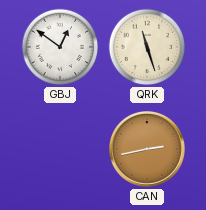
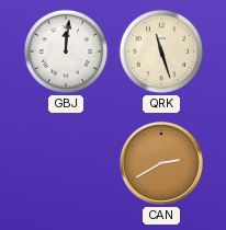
GBJ: 12:51 -> 12:01 (66, 51)
CAN: 2:43 -> 2:40 (161, 163)
